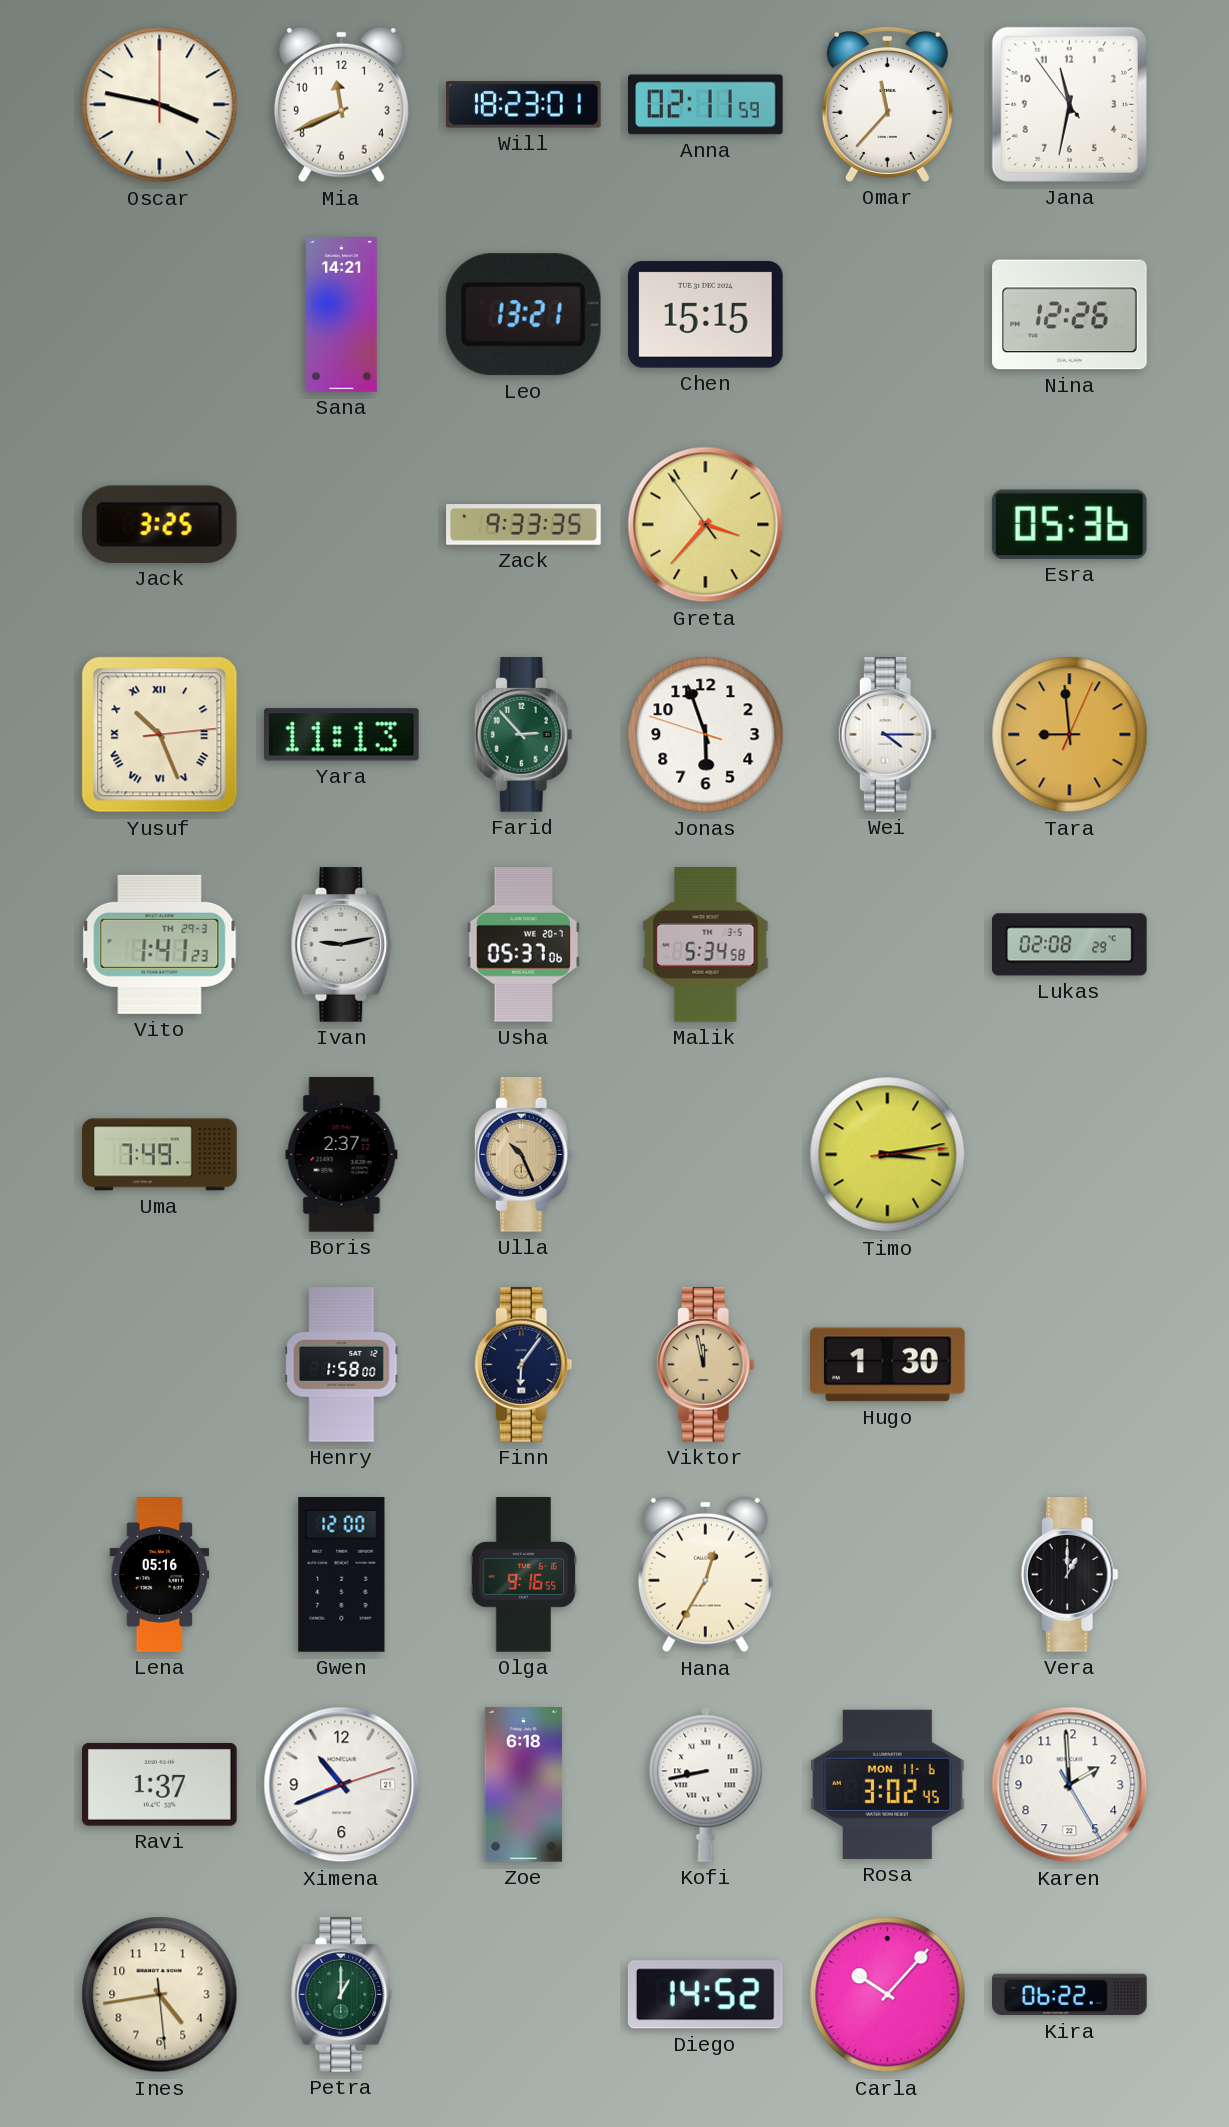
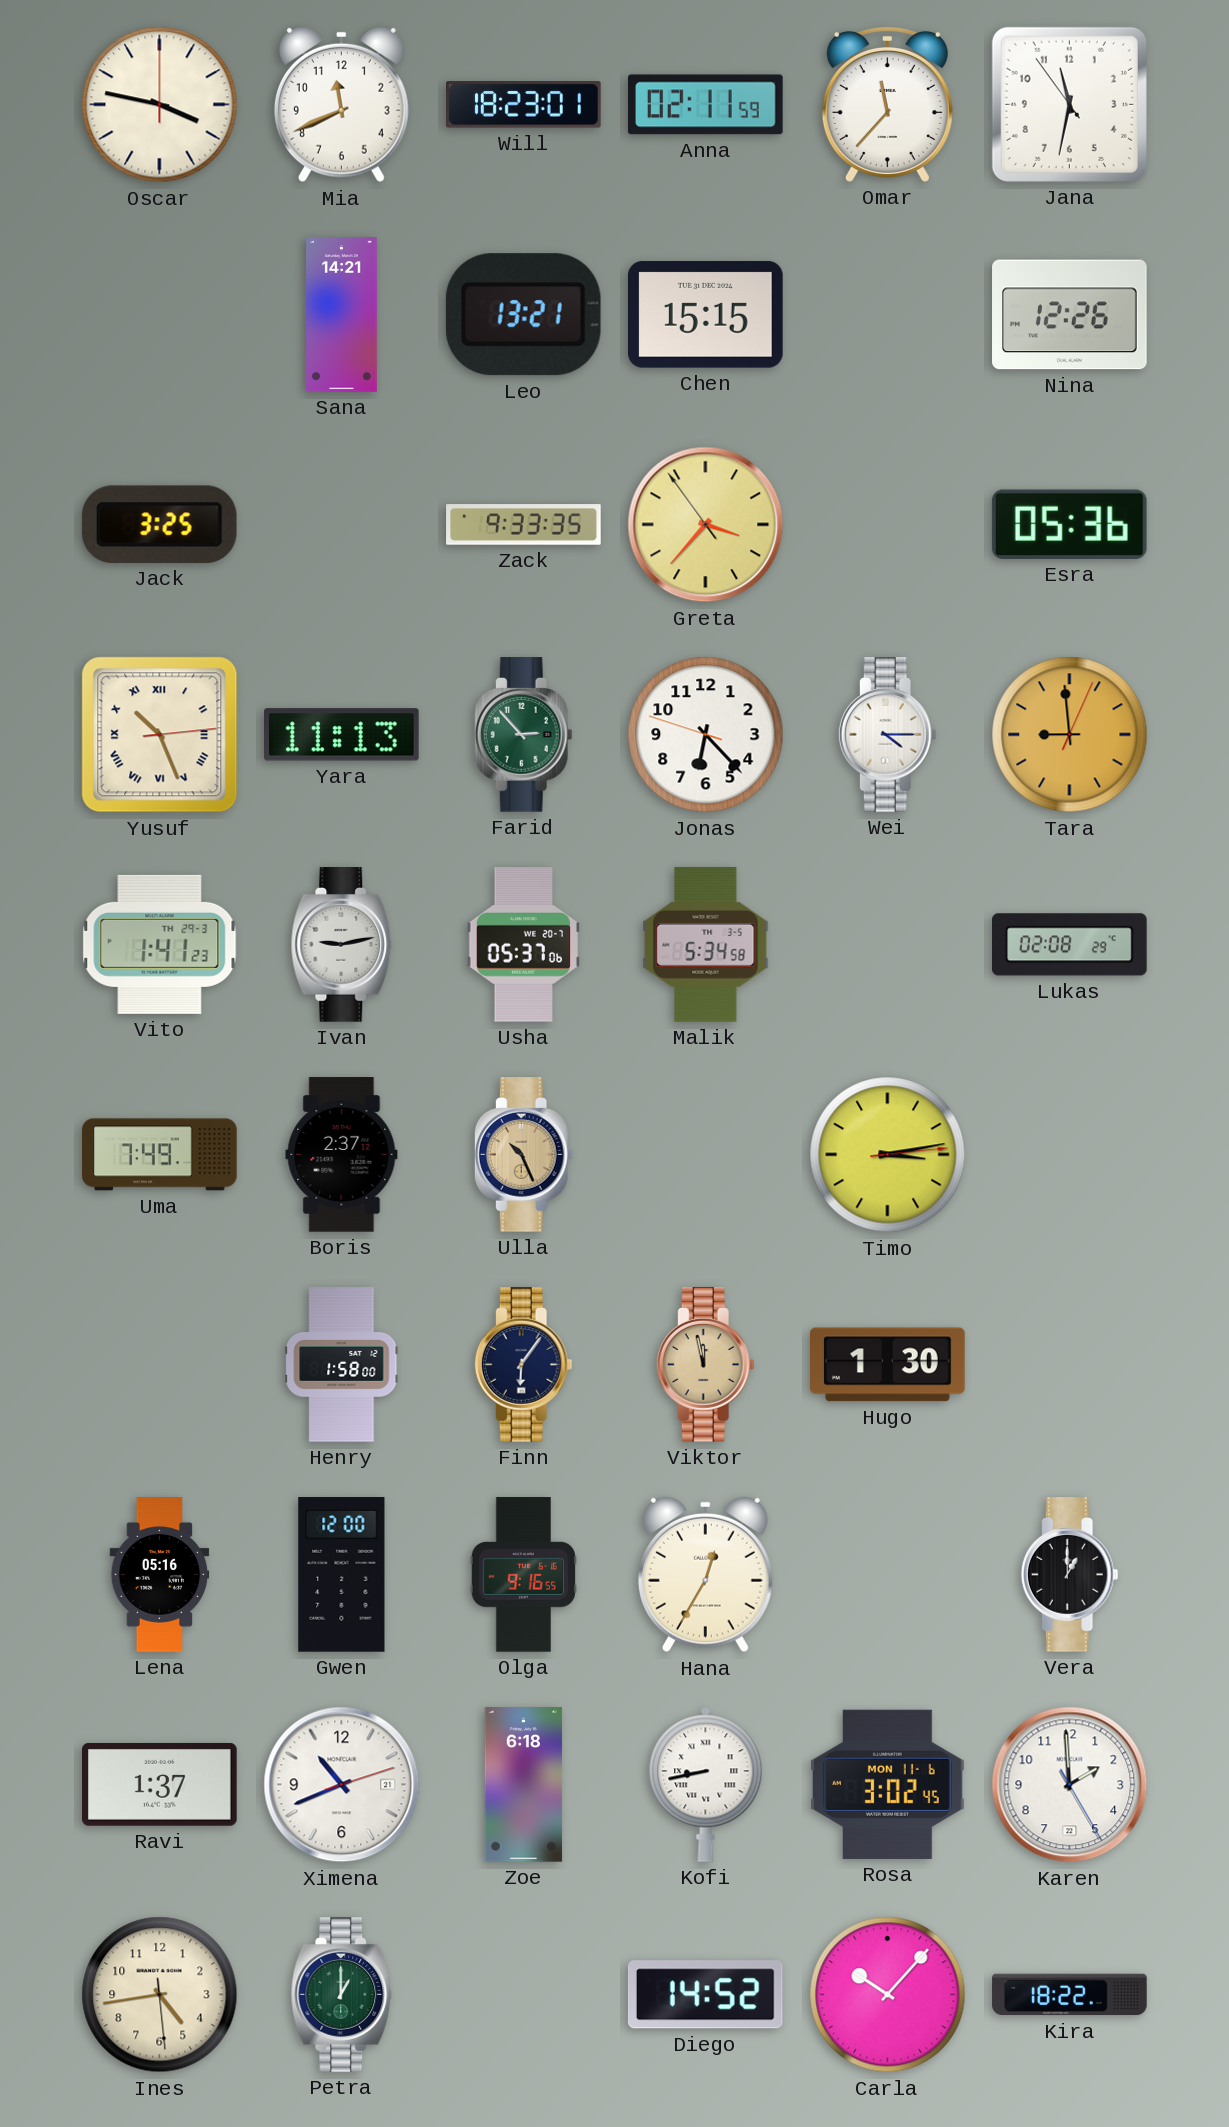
Jonas: 5:56 -> 6:22 (706, 735)
Kira: 06:22 -> 18:22 (1070, 1995)
